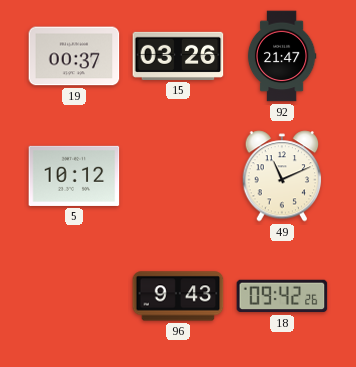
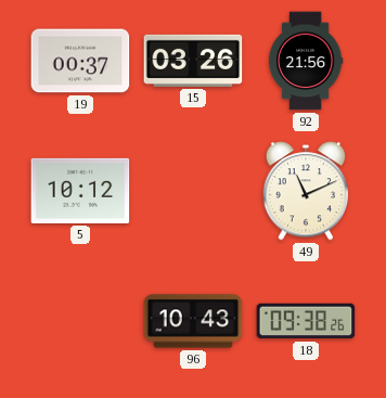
92: 21:47 -> 21:56 (306, 61)
96: 9:43 -> 10:43 (193, 321)
18: 09:42 -> 09:38 (306, 321)
